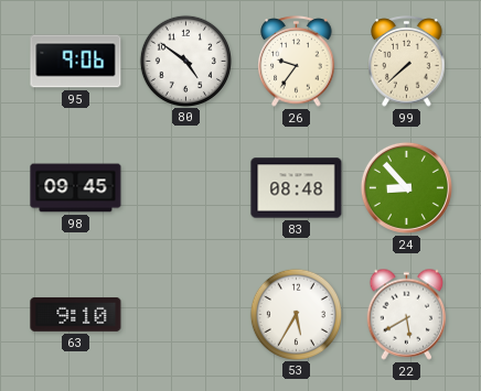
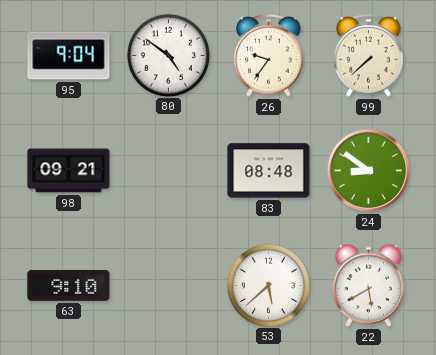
95: 9:06 -> 9:04 (69, 56)
98: 09:45 -> 09:21 (69, 171)
24: 8:53 -> 8:51 (368, 170)
53: 5:35 -> 5:38 (268, 285)
